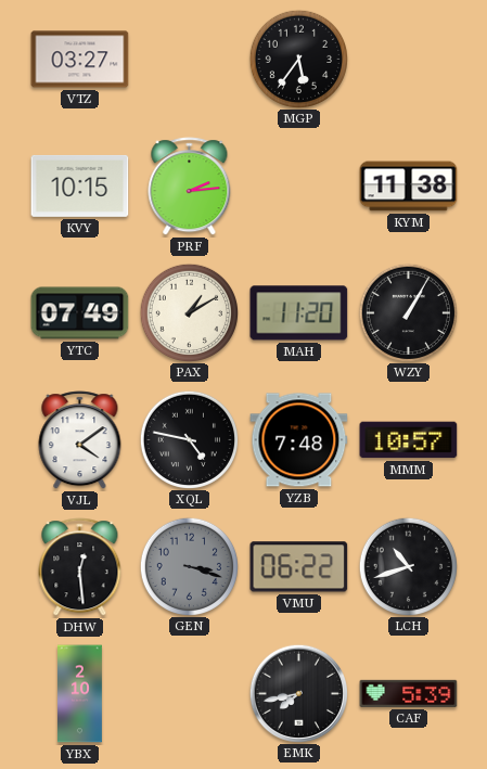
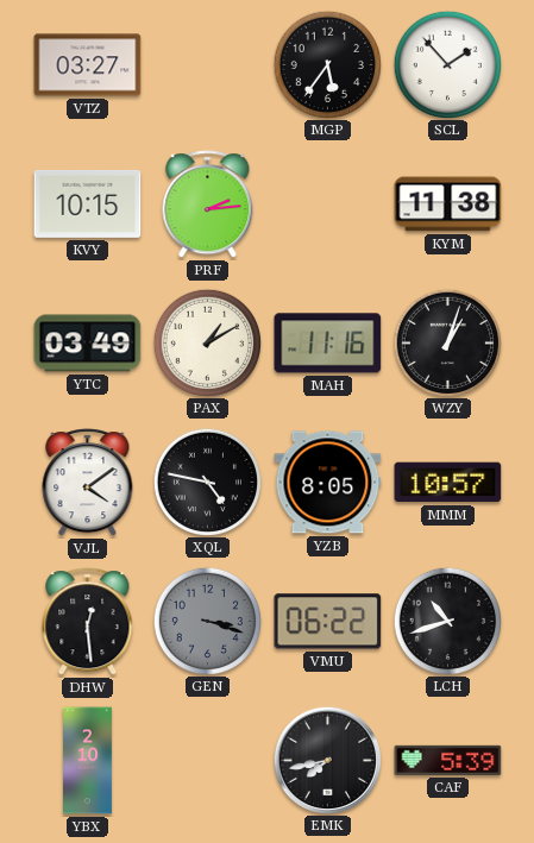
SCL: none -> 1:53 (447, 64)
YTC: 07:49 -> 03:49 (88, 344)
MAH: 11:20 -> 11:16 (328, 344)
WZY: 1:05 -> 1:03 (447, 342)
YZB: 7:48 -> 8:05 (328, 483)
